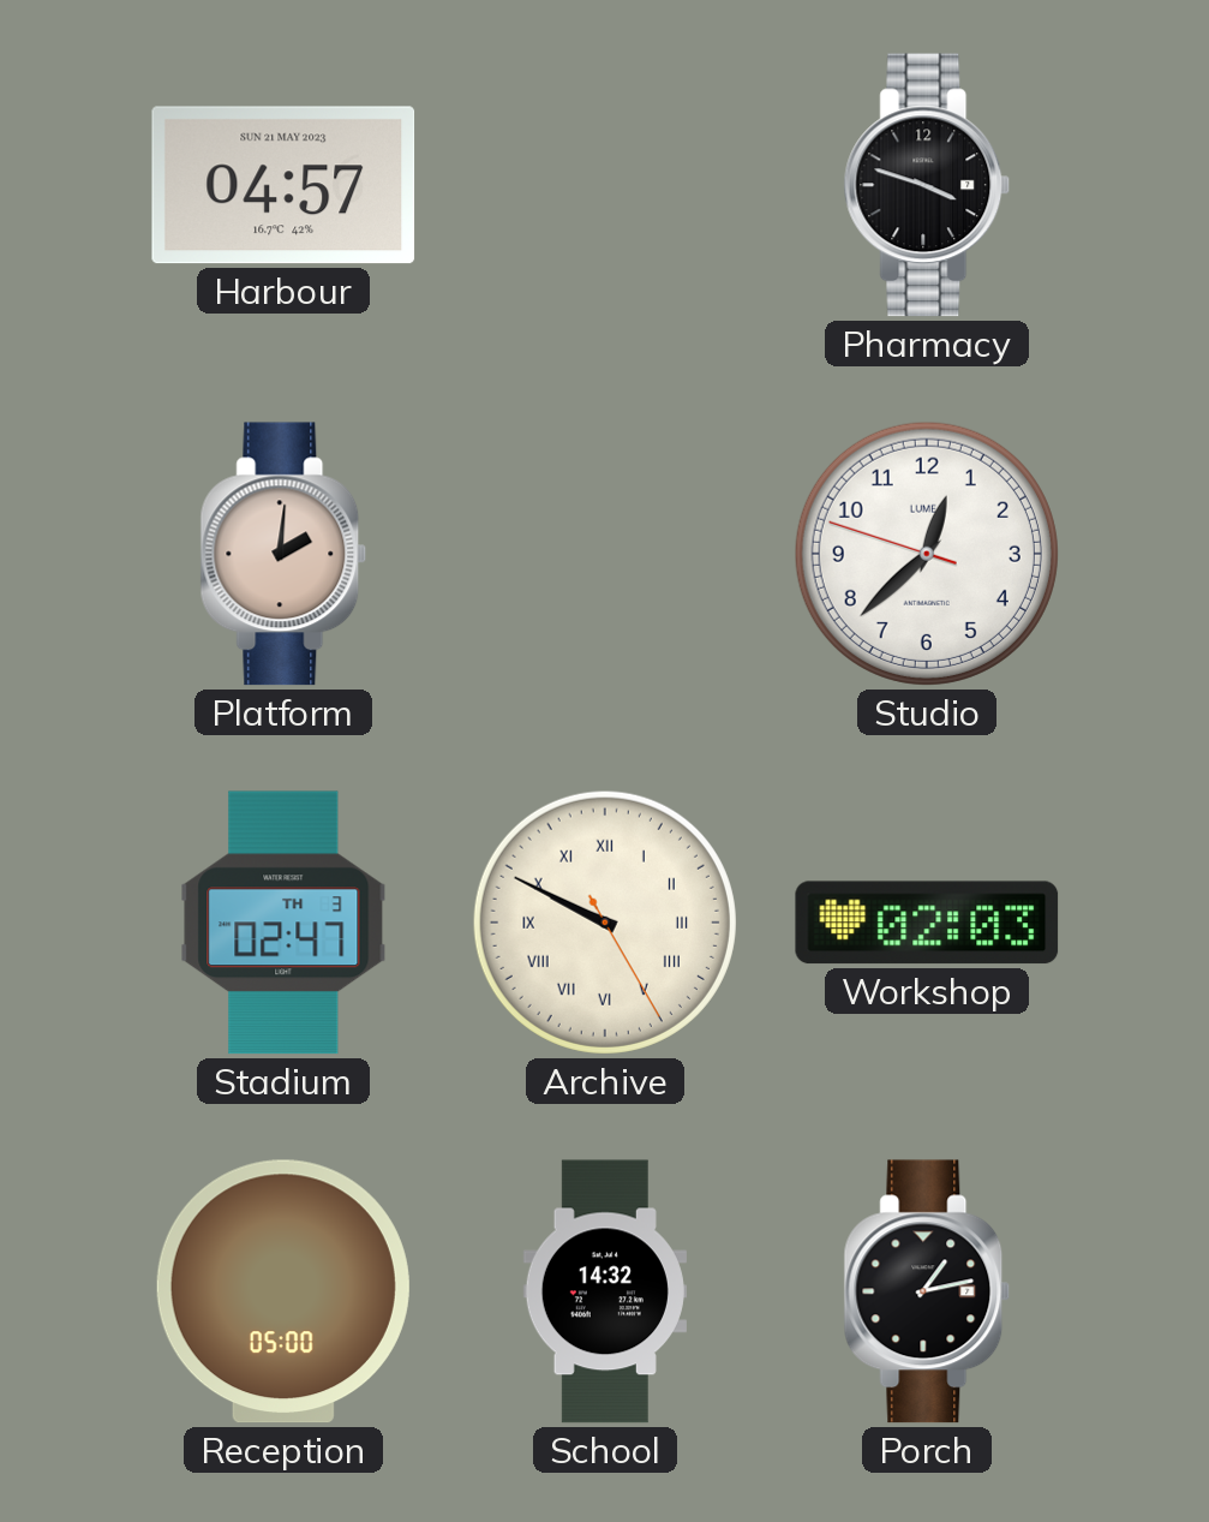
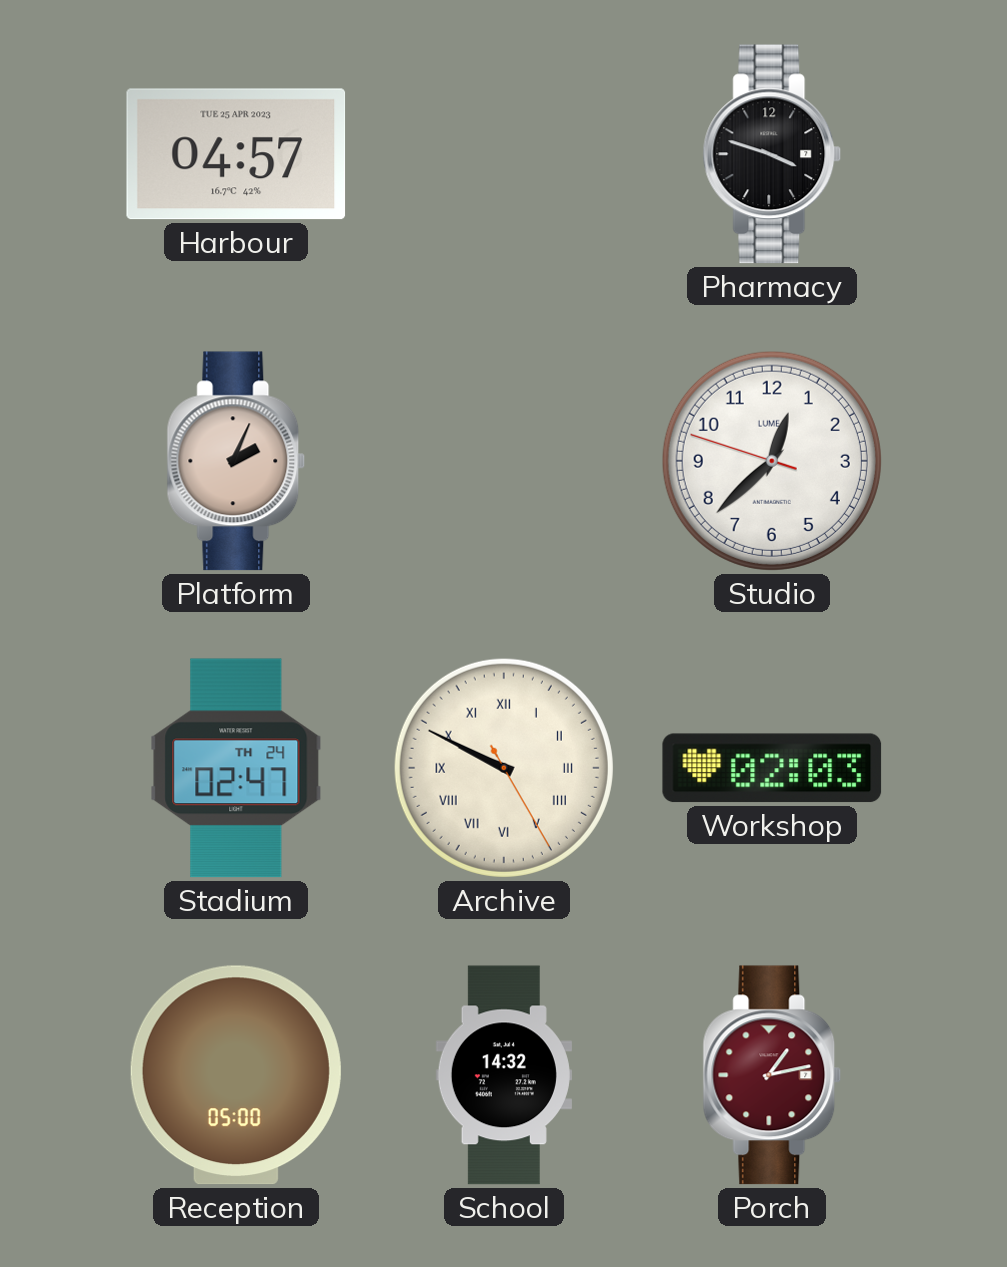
Harbour date: SUN 21 MAY 2023 -> TUE 25 APR 2023 (236, 154)
Platform: 2:01 -> 2:04 (236, 461)
Stadium date: TH 3 -> TH 24 (236, 768)
Porch dial: black -> burgundy (772, 1075)
